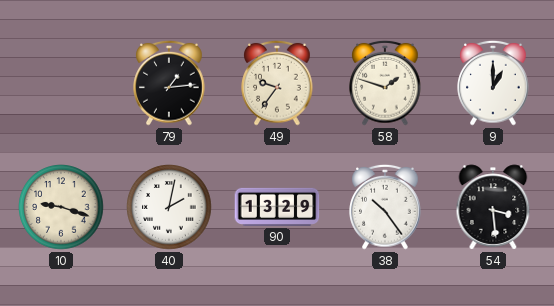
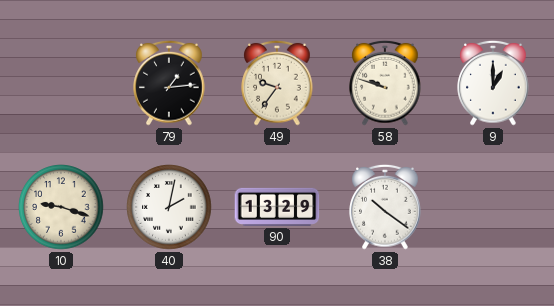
58: 1:48 -> 9:48 (385, 83)
38: 10:24 -> 10:21 (385, 207)
54: 3:29 -> none (493, 207)
